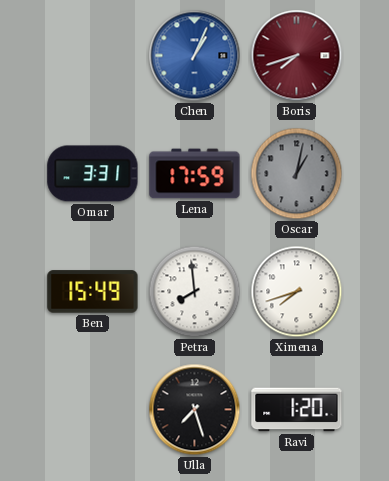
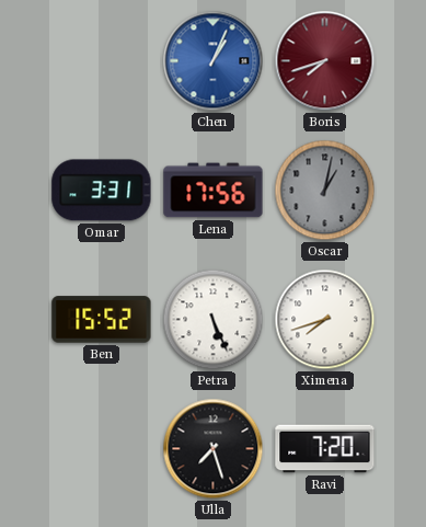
Lena: 17:59 -> 17:56 (214, 191)
Ben: 15:49 -> 15:52 (102, 320)
Petra: 7:59 -> 5:26 (214, 320)
Ravi: 1:20 -> 7:20 (325, 449)
